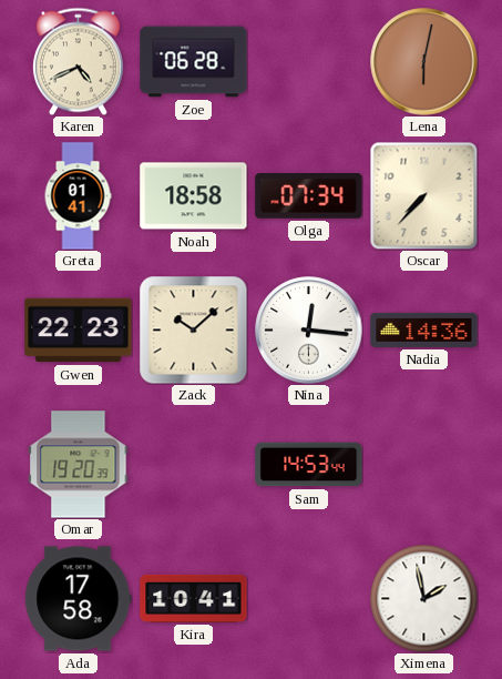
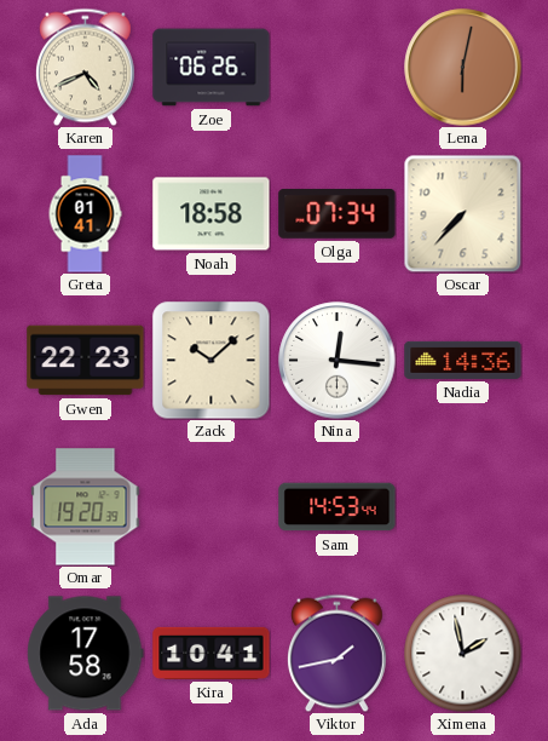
Zoe: 06:28 -> 06:26 (212, 68)
Viktor: none -> 1:43 (336, 653)
